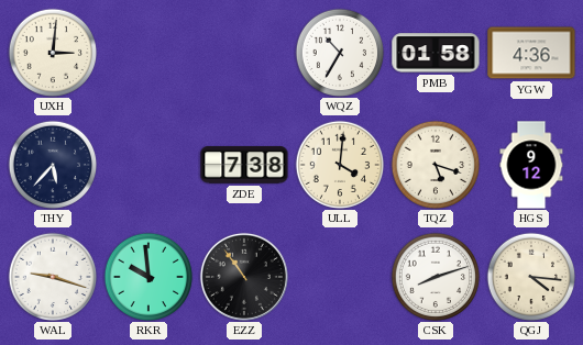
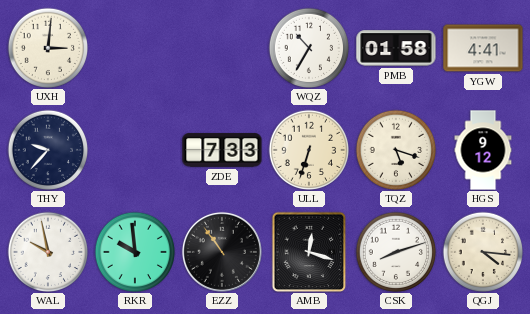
YGW: 4:36 -> 4:41 (483, 48)
THY: 5:37 -> 9:37 (48, 150)
ZDE: 7:38 -> 7:33 (222, 150)
ULL: 4:01 -> 6:33 (309, 150)
WAL: 9:18 -> 9:58 (48, 252)
AMB: none -> 12:18 (309, 252)
